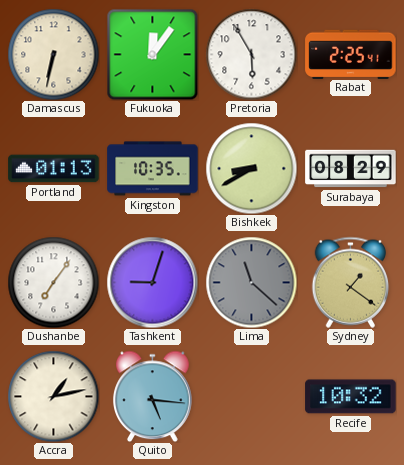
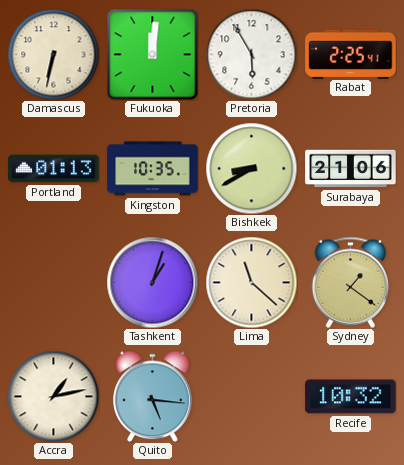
Fukuoka: 12:06 -> 12:01 (152, 54)
Surabaya: 08:29 -> 21:06 (351, 169)
Dushanbe: 7:06 -> none (53, 282)
Tashkent: 9:03 -> 1:03 (152, 282)
Lima dial: grey -> cream (251, 282)
